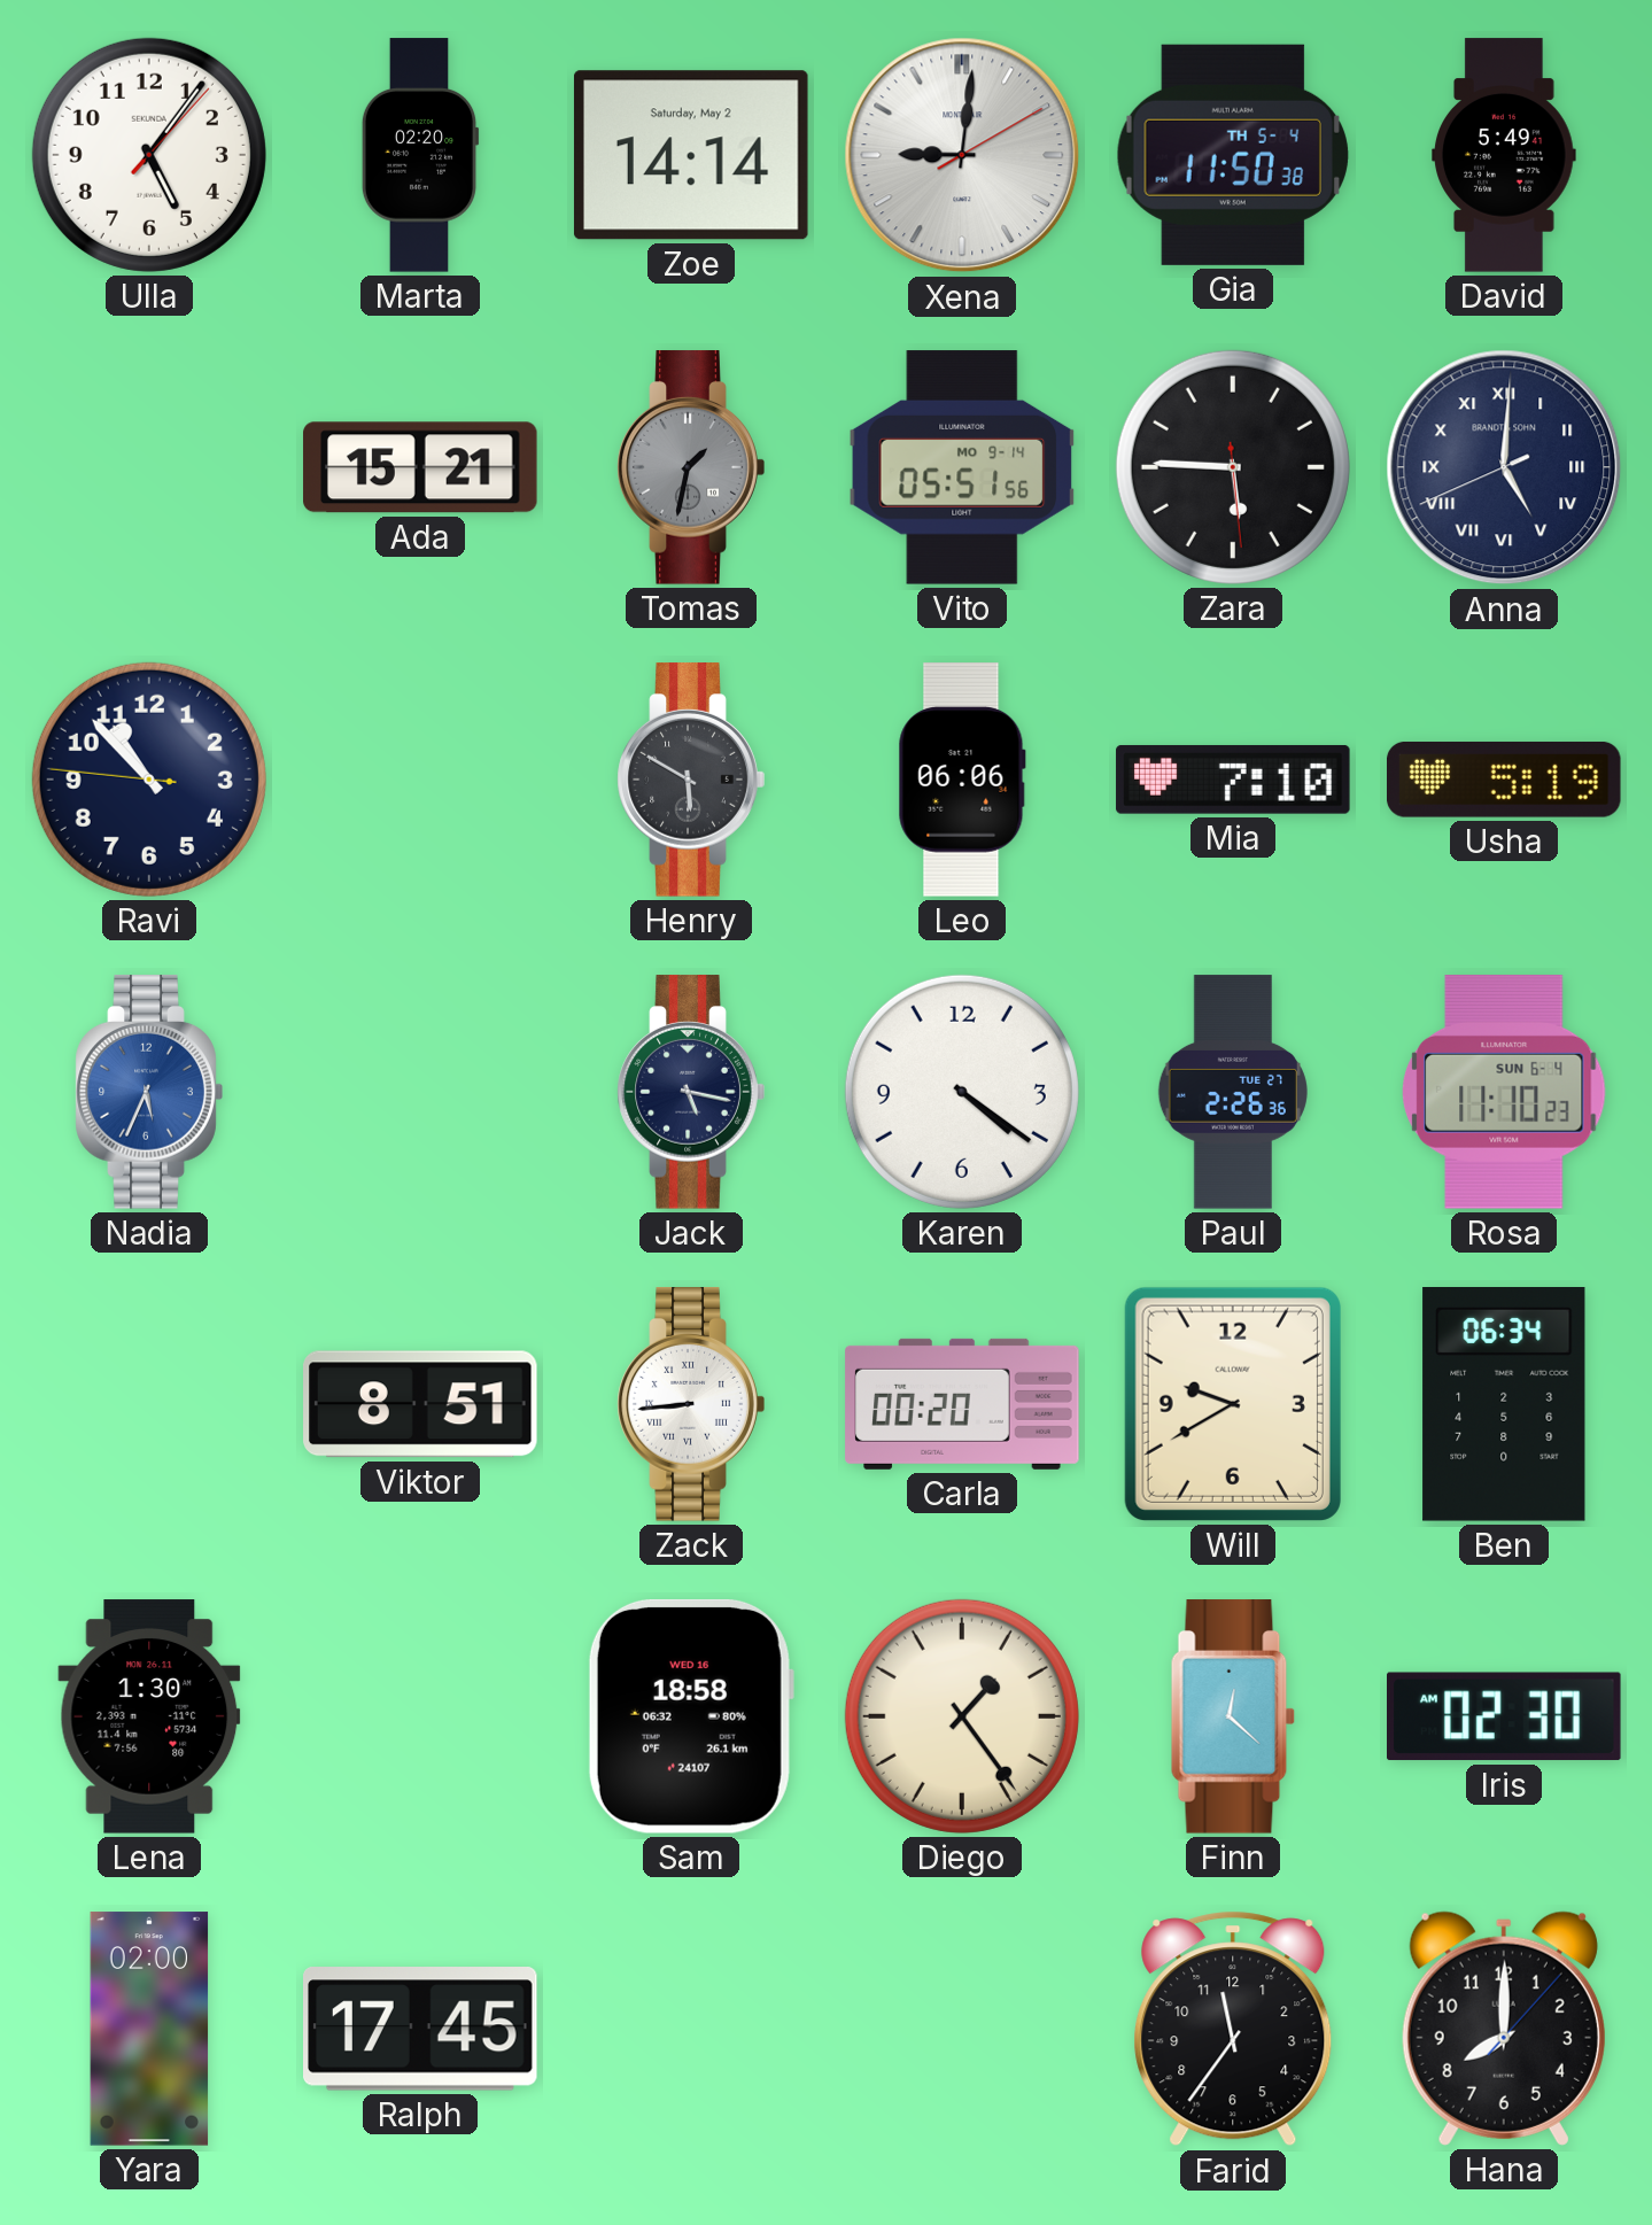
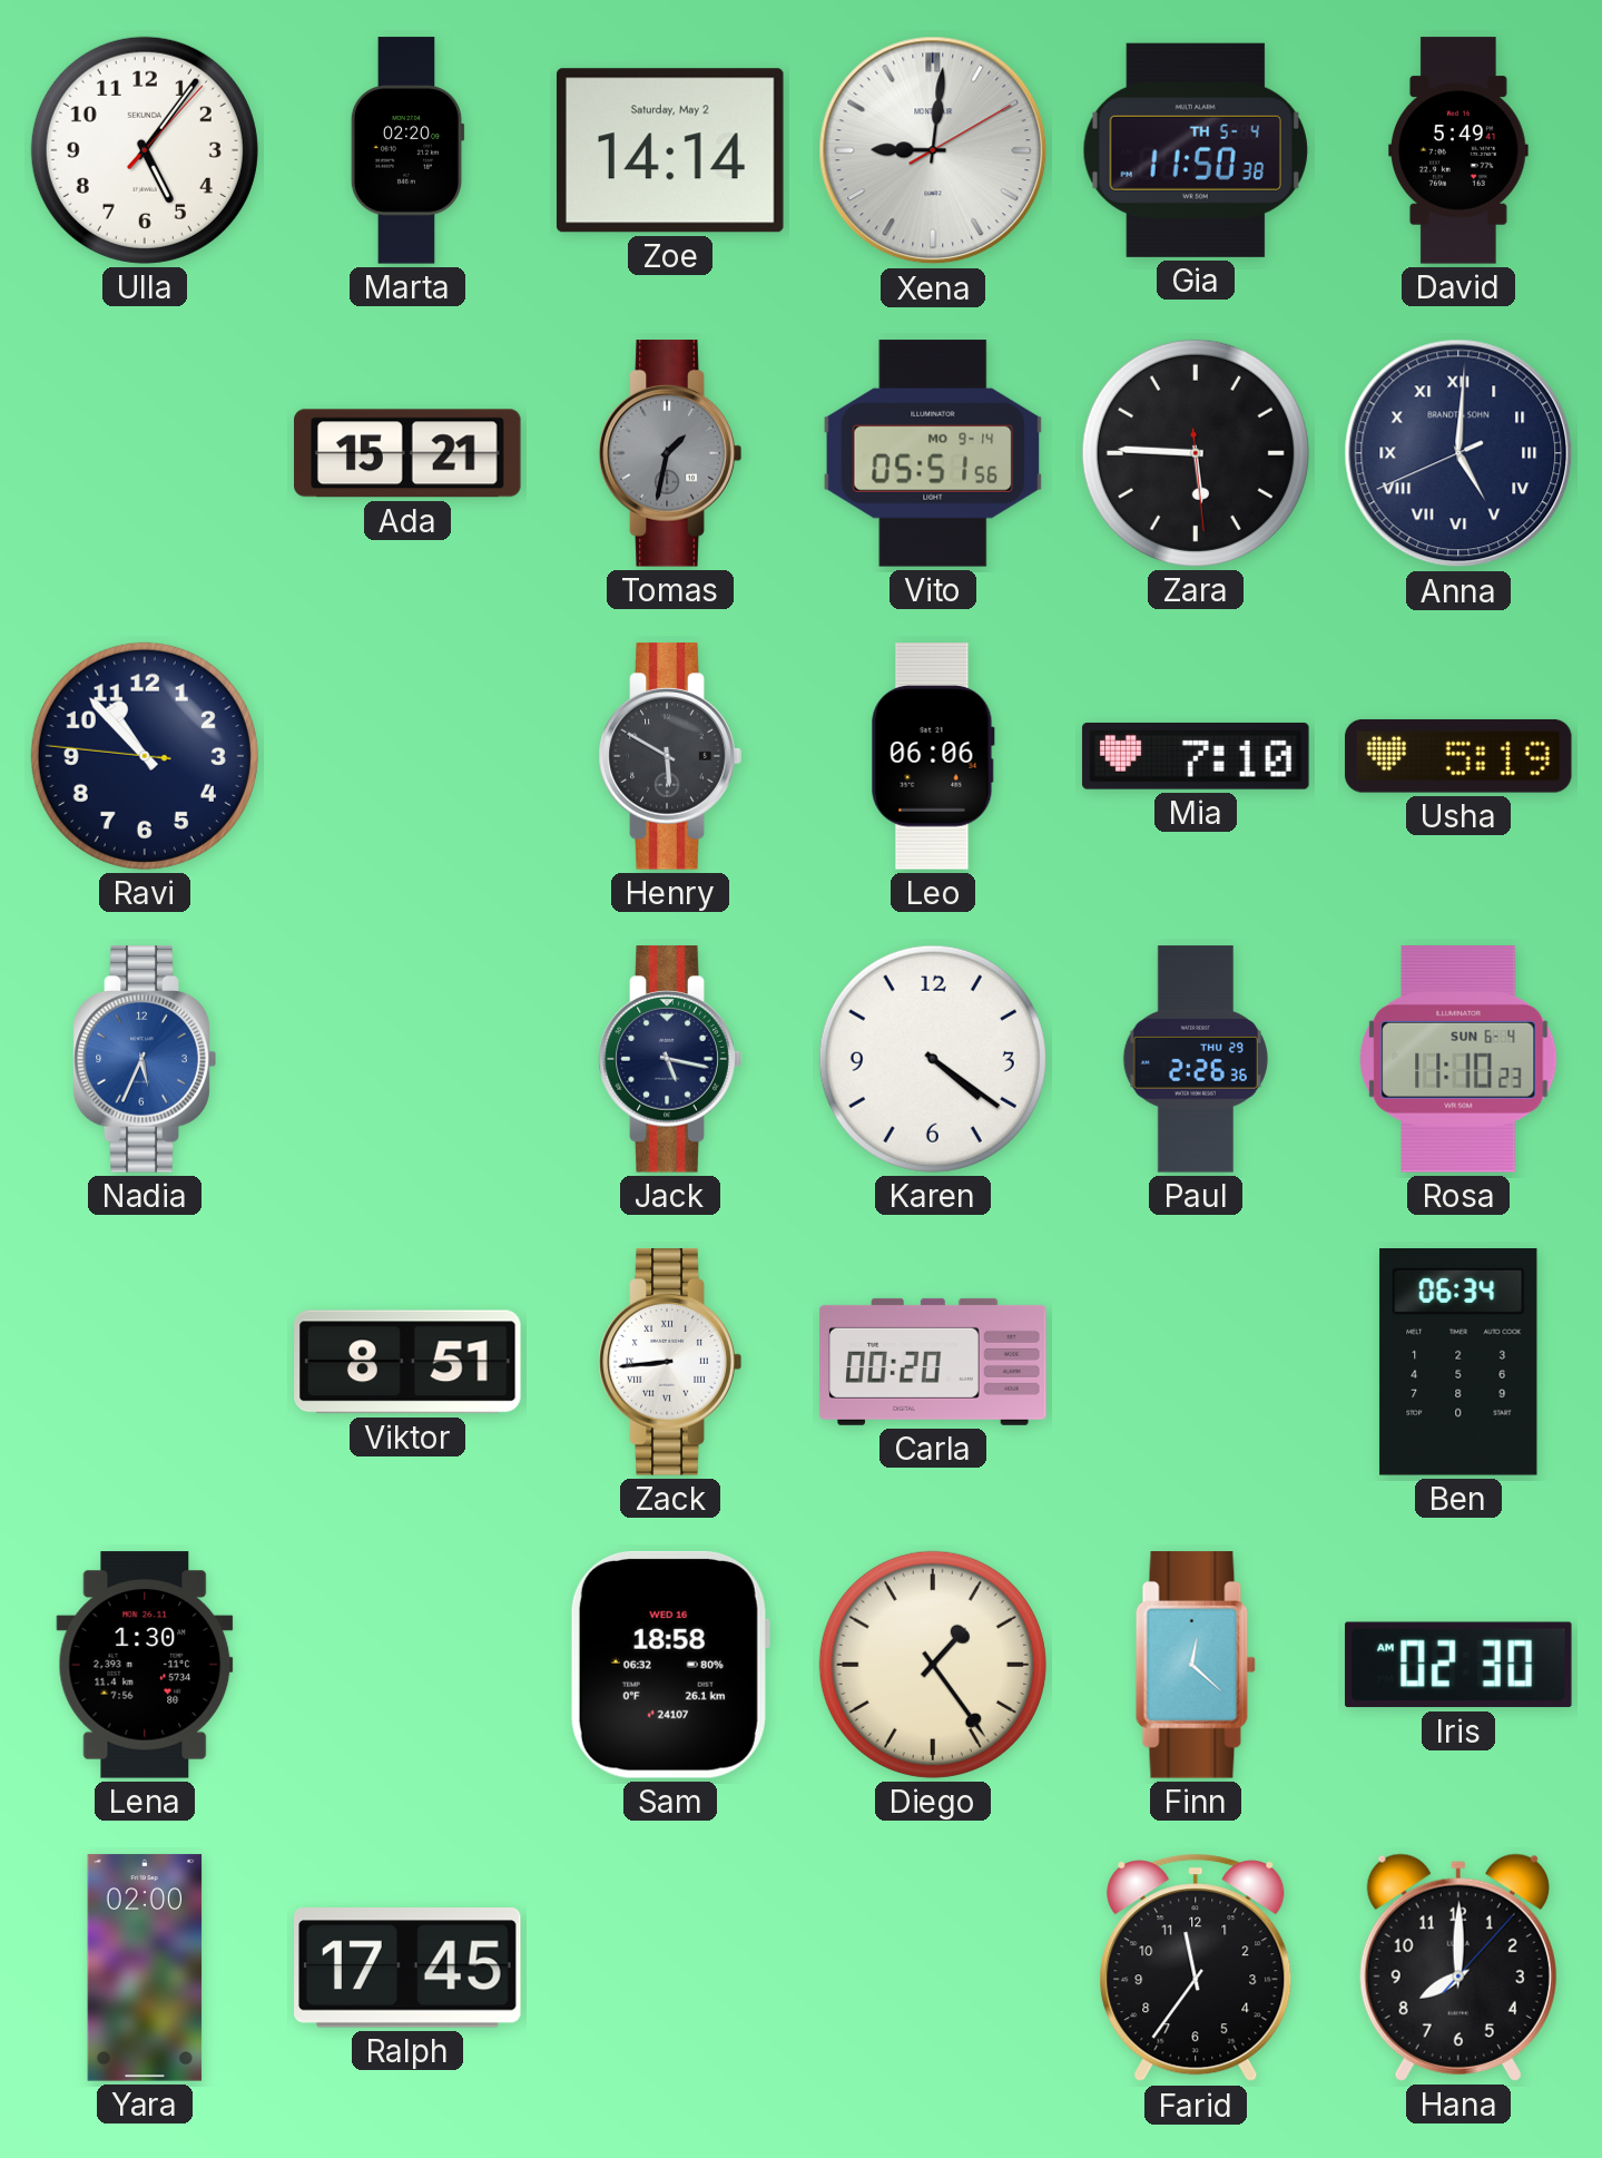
Paul date: TUE 27 -> THU 29 (1196, 1059)
Will: 9:40 -> none (1233, 1404)
